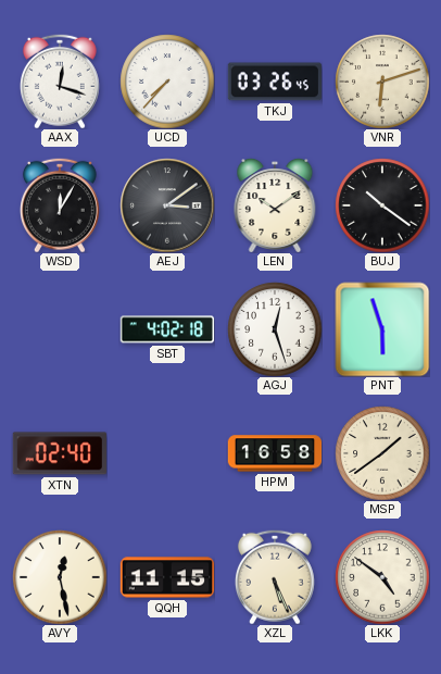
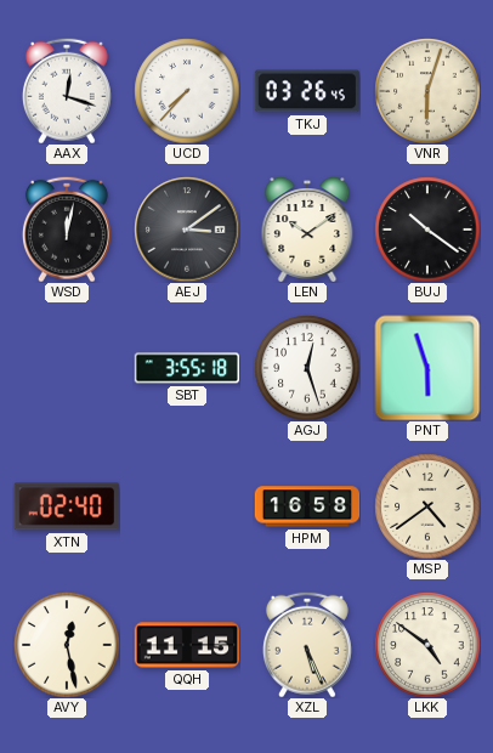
VNR: 6:12 -> 6:03 (427, 91)
WSD: 12:05 -> 12:02 (67, 230)
SBT: 4:02 -> 3:55 (187, 368)
MSP: 1:39 -> 4:39 (427, 506)
